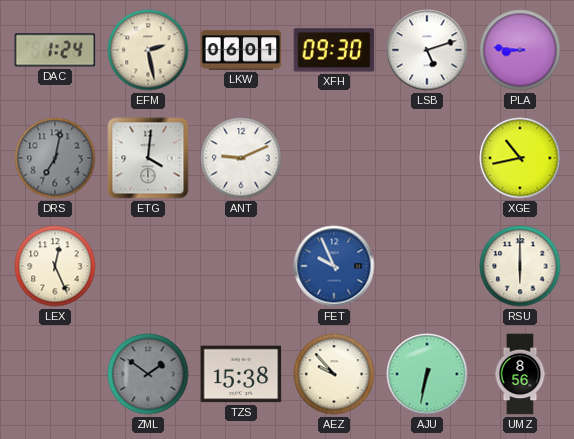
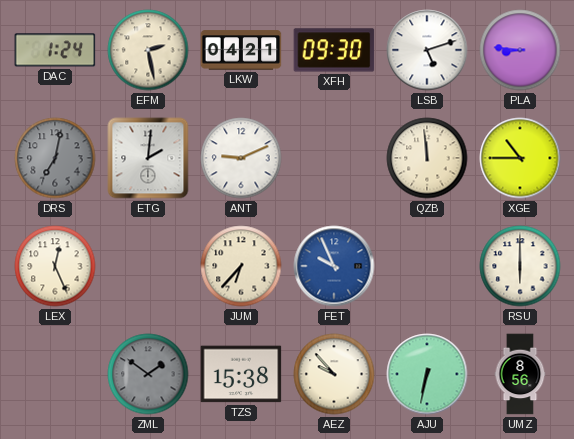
LKW: 06:01 -> 04:21 (241, 50)
ETG: 4:01 -> 2:01 (148, 158)
QZB: none -> 11:59 (427, 158)
XGE: 10:43 -> 10:45 (520, 158)
JUM: none -> 6:37 (241, 266)
